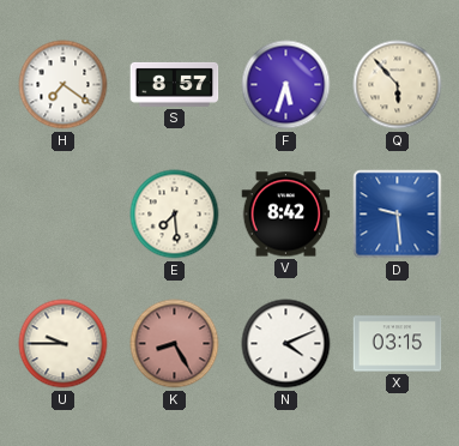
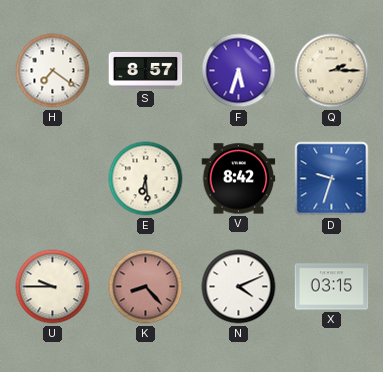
Q: 5:53 -> 2:15 (332, 71)
E: 7:29 -> 6:29 (146, 179)
D: 9:29 -> 9:33 (332, 179)
K: 8:25 -> 8:23 (146, 287)
